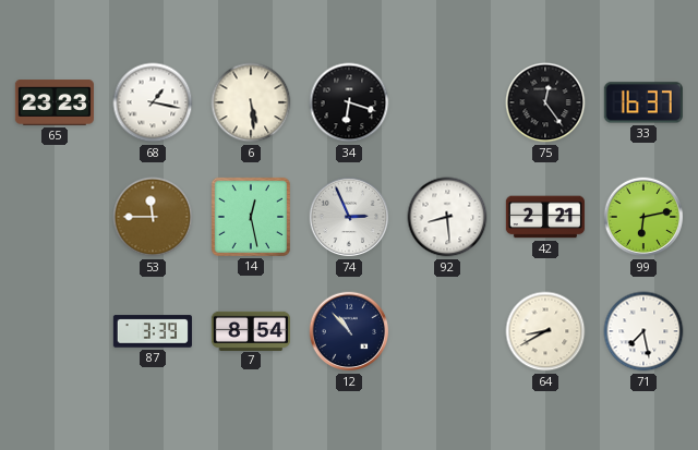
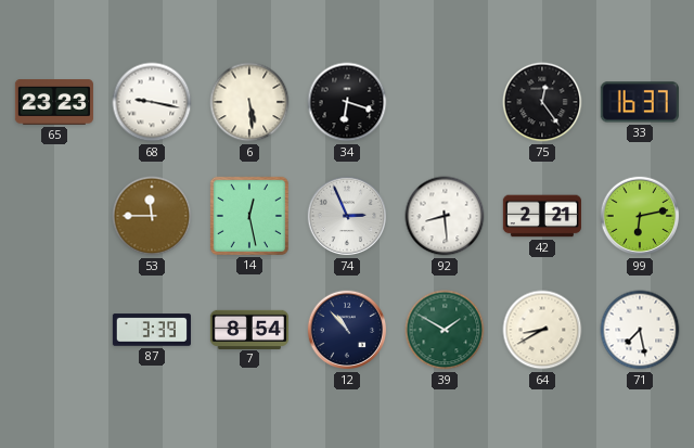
68: 1:17 -> 9:17 (152, 102)
39: none -> 1:50 (445, 330)
